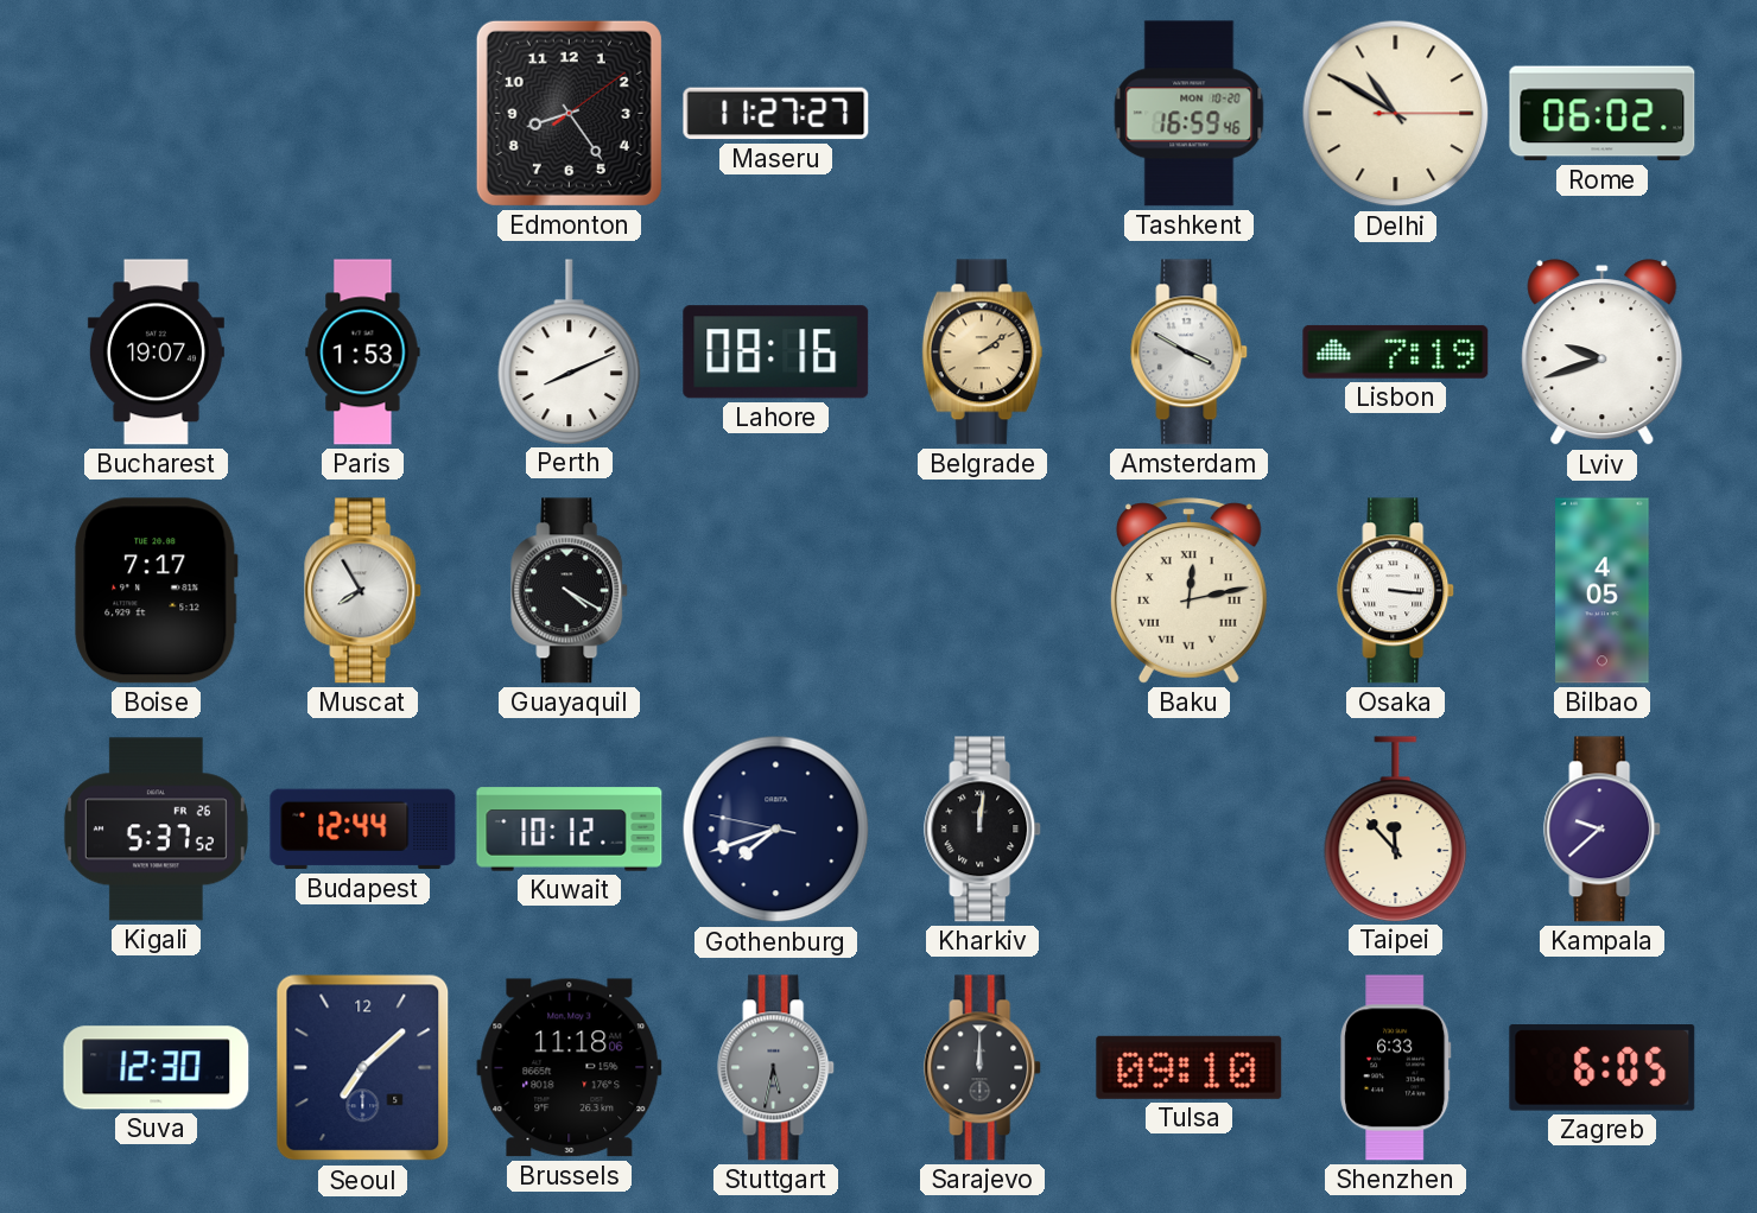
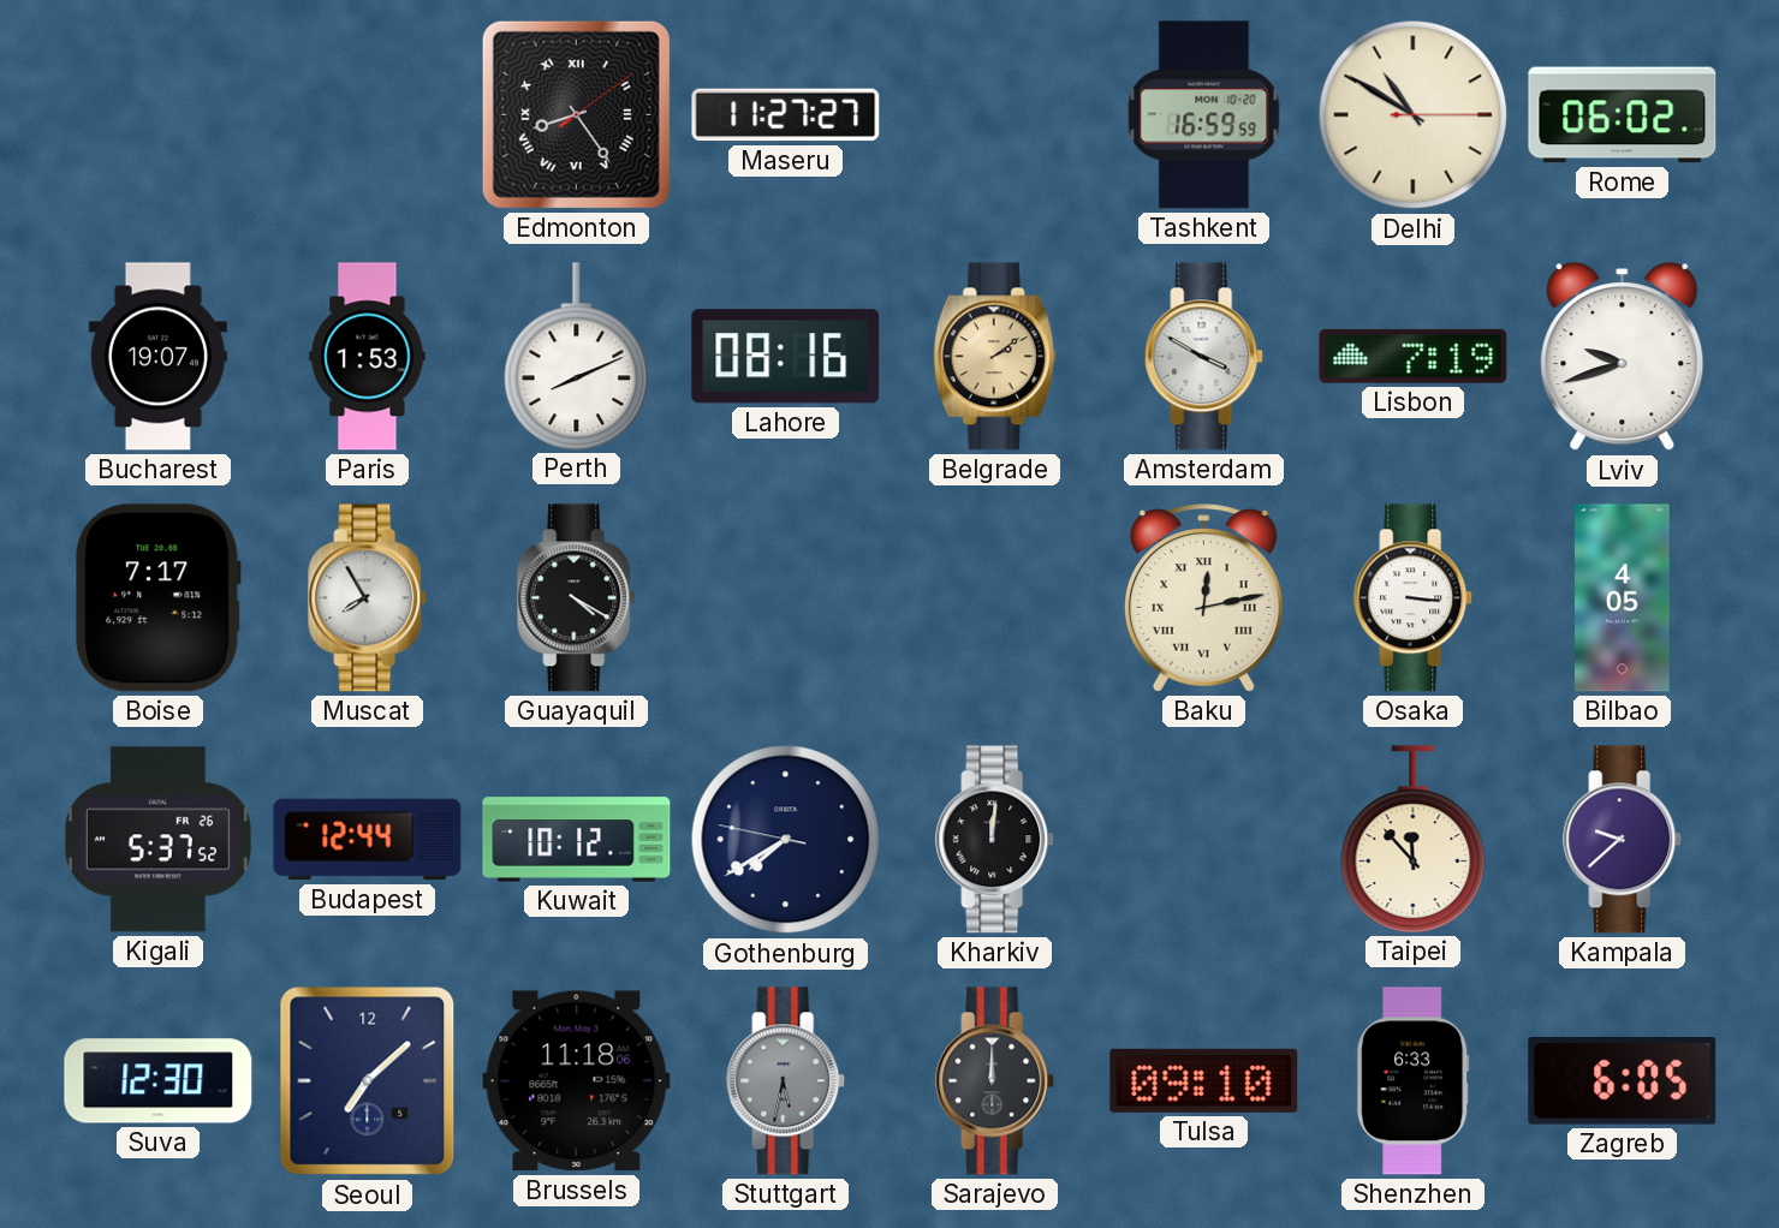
Edmonton numerals: Arabic -> Roman (576, 114)
Tashkent: 16:59:46 -> 16:59:59 (1204, 115)
Gothenburg: 7:41 -> 7:39 (786, 840)
